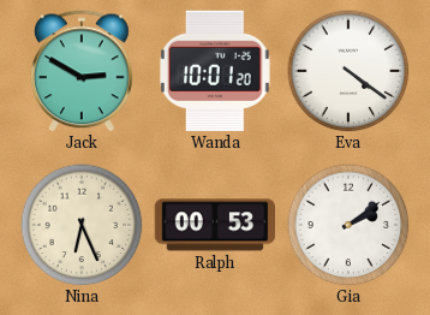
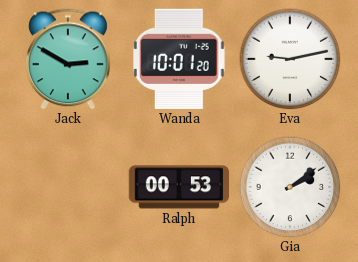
Eva: 4:21 -> 9:13 (290, 59)
Nina: 6:26 -> none (82, 225)
